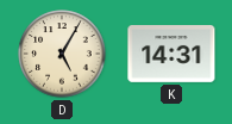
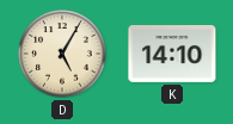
K: 14:31 -> 14:10 (172, 55)
